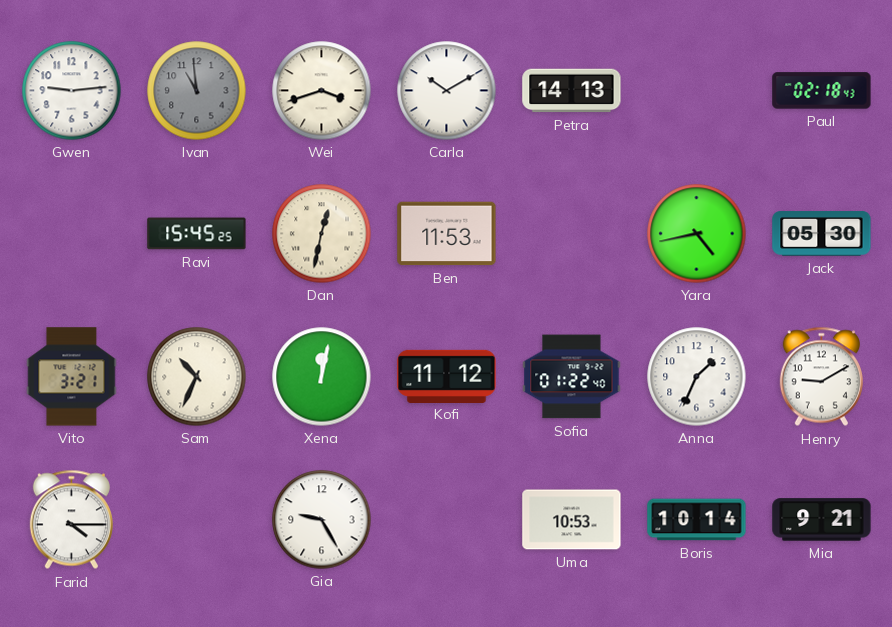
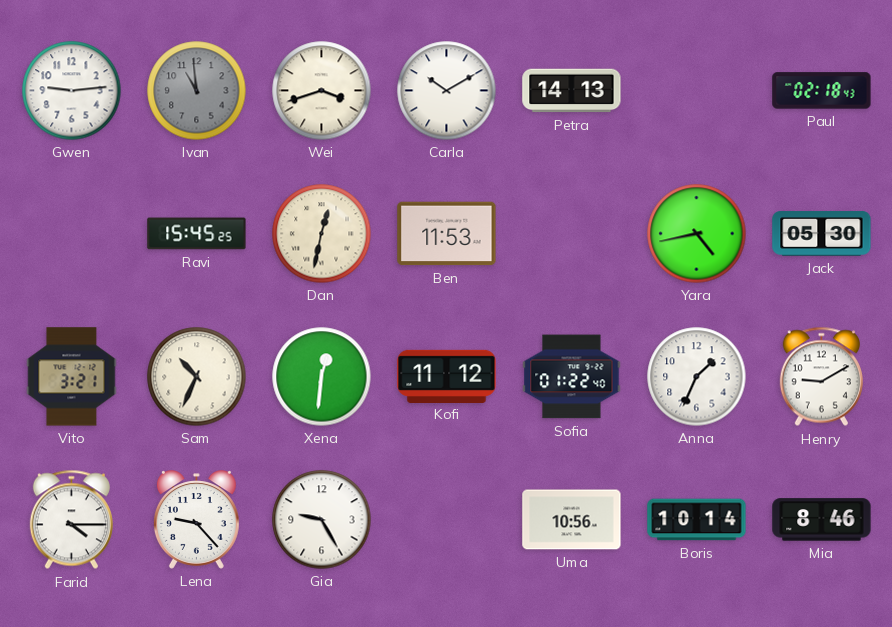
Xena: 12:02 -> 12:31 (322, 377)
Lena: none -> 9:23 (196, 520)
Uma: 10:53 -> 10:56 (572, 520)
Mia: 9:21 -> 8:46 (822, 520)
